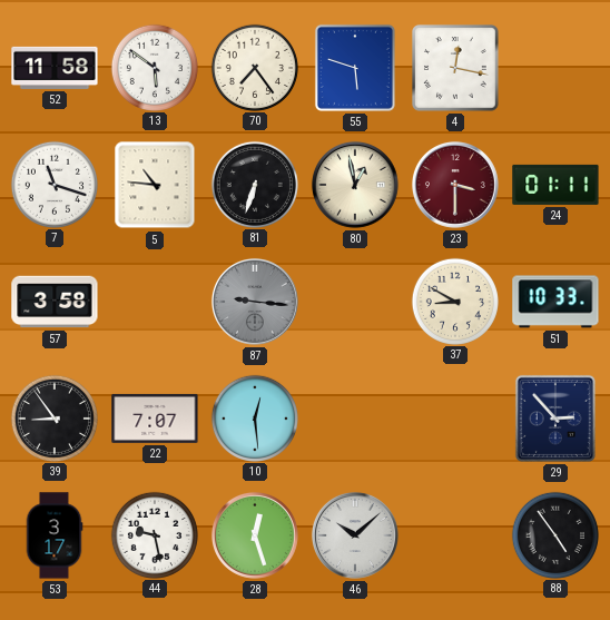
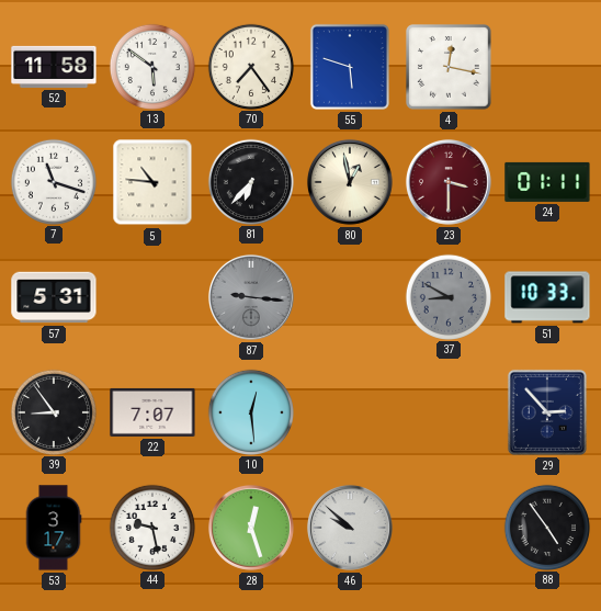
81: 6:33 -> 6:37 (251, 181)
57: 3:58 -> 5:31 (54, 297)
37 dial: cream -> grey (449, 296)
46: 10:08 -> 9:52 (350, 528)
